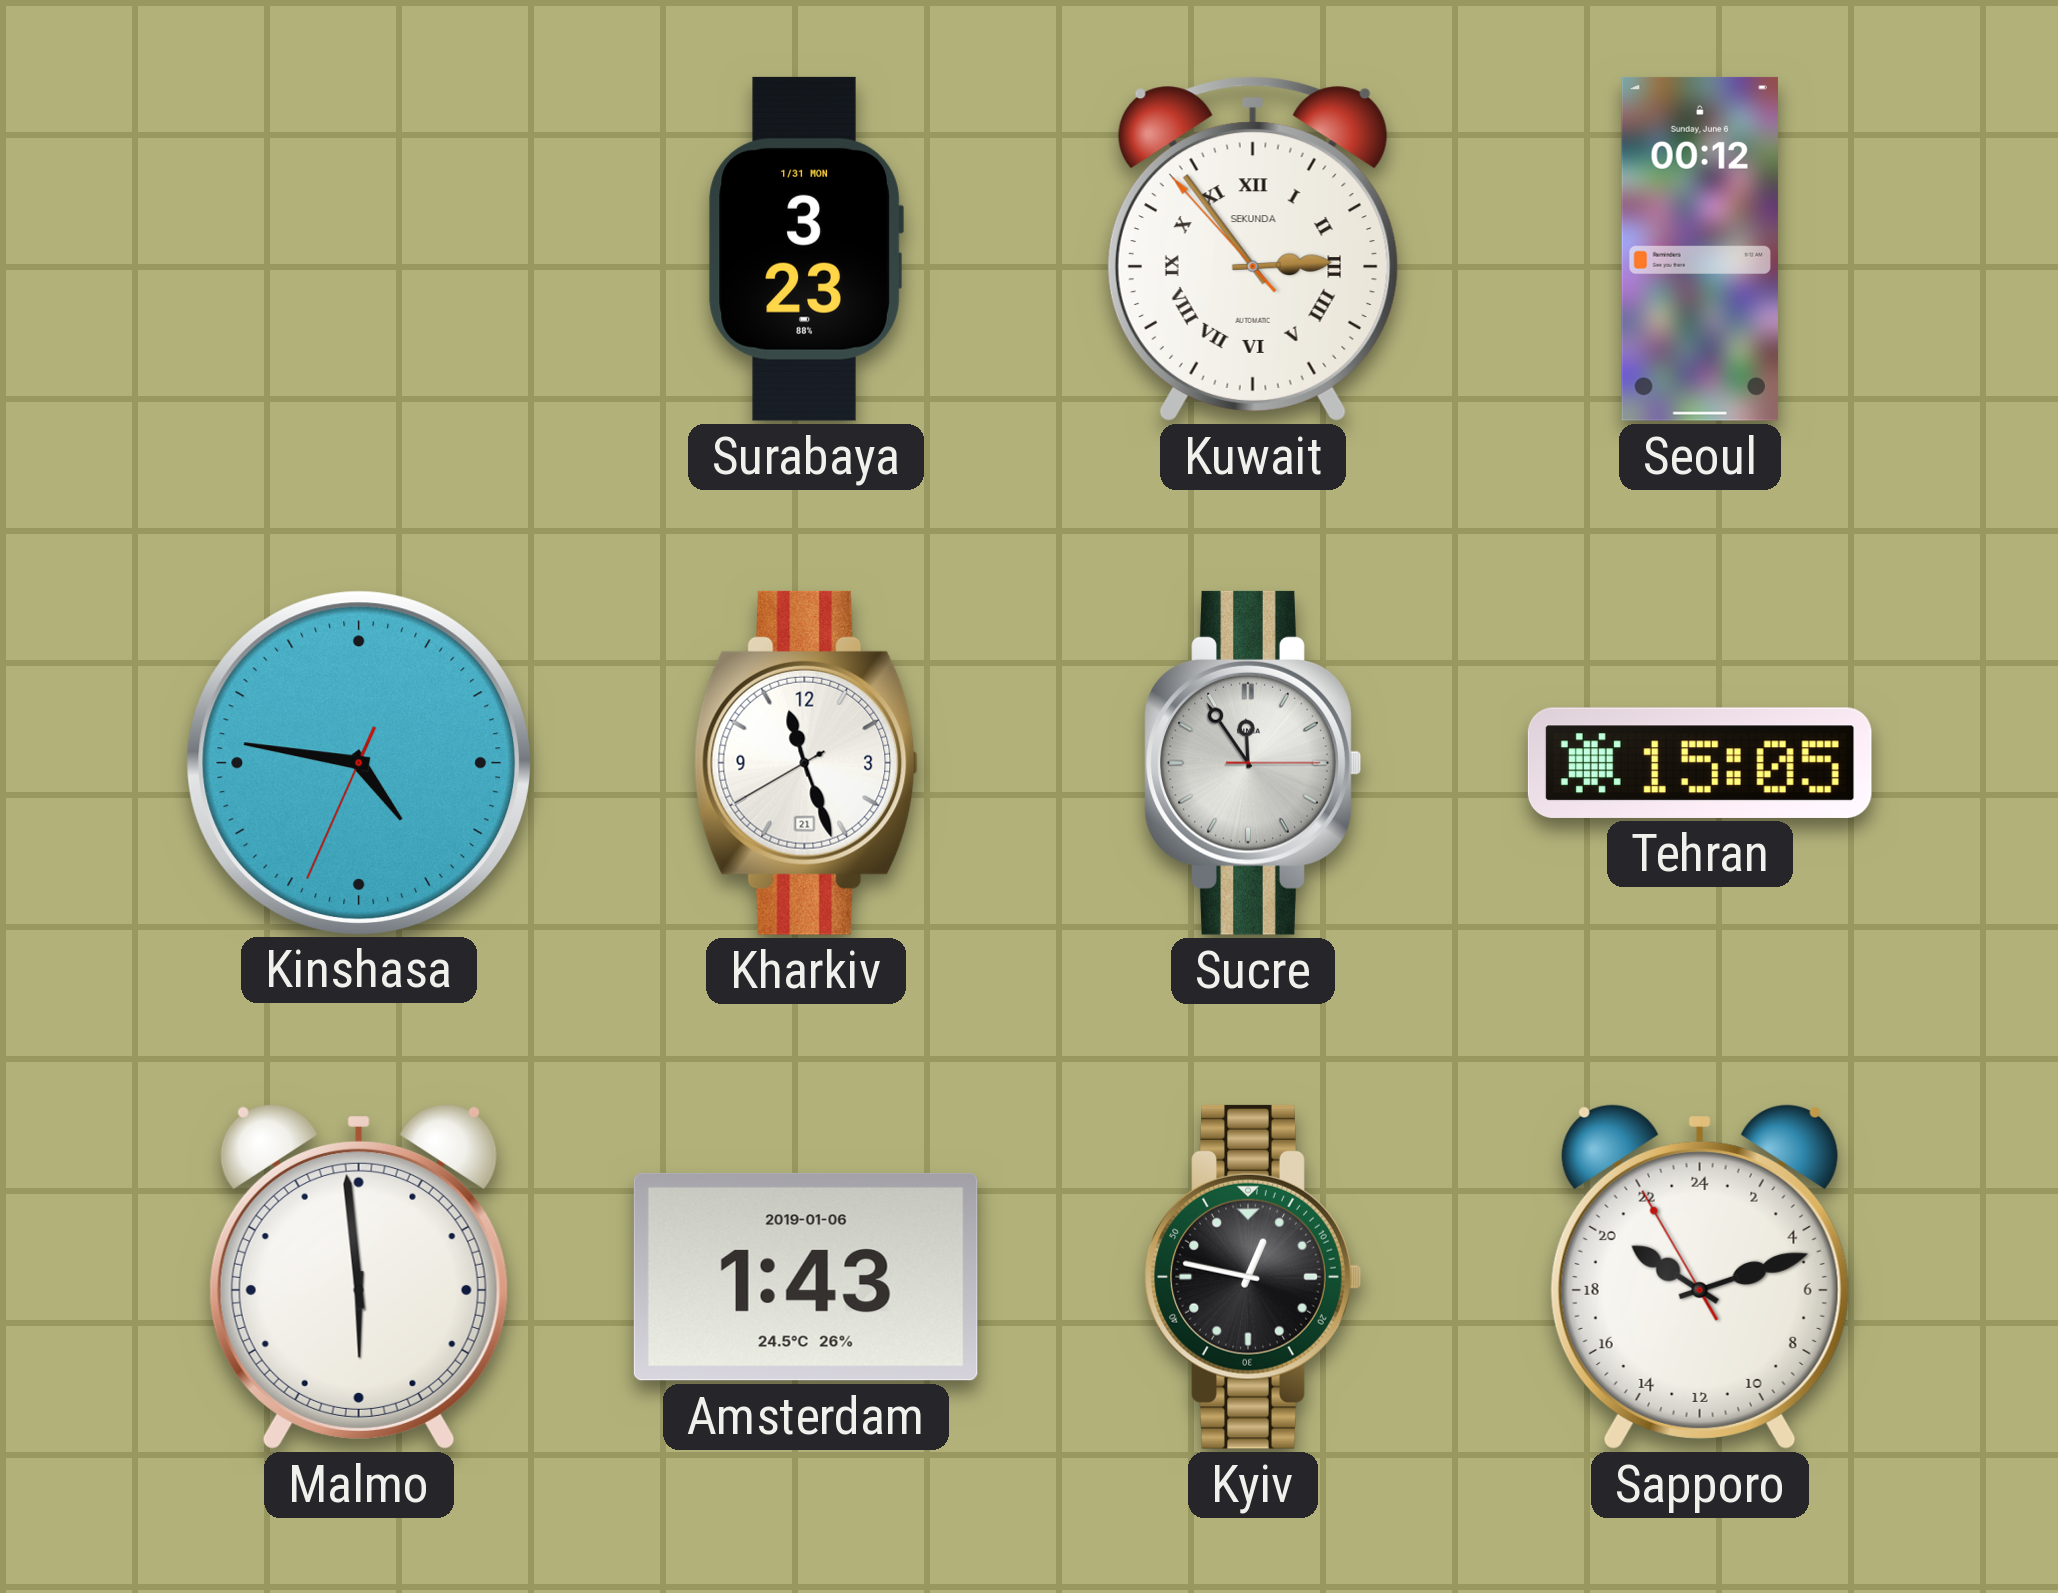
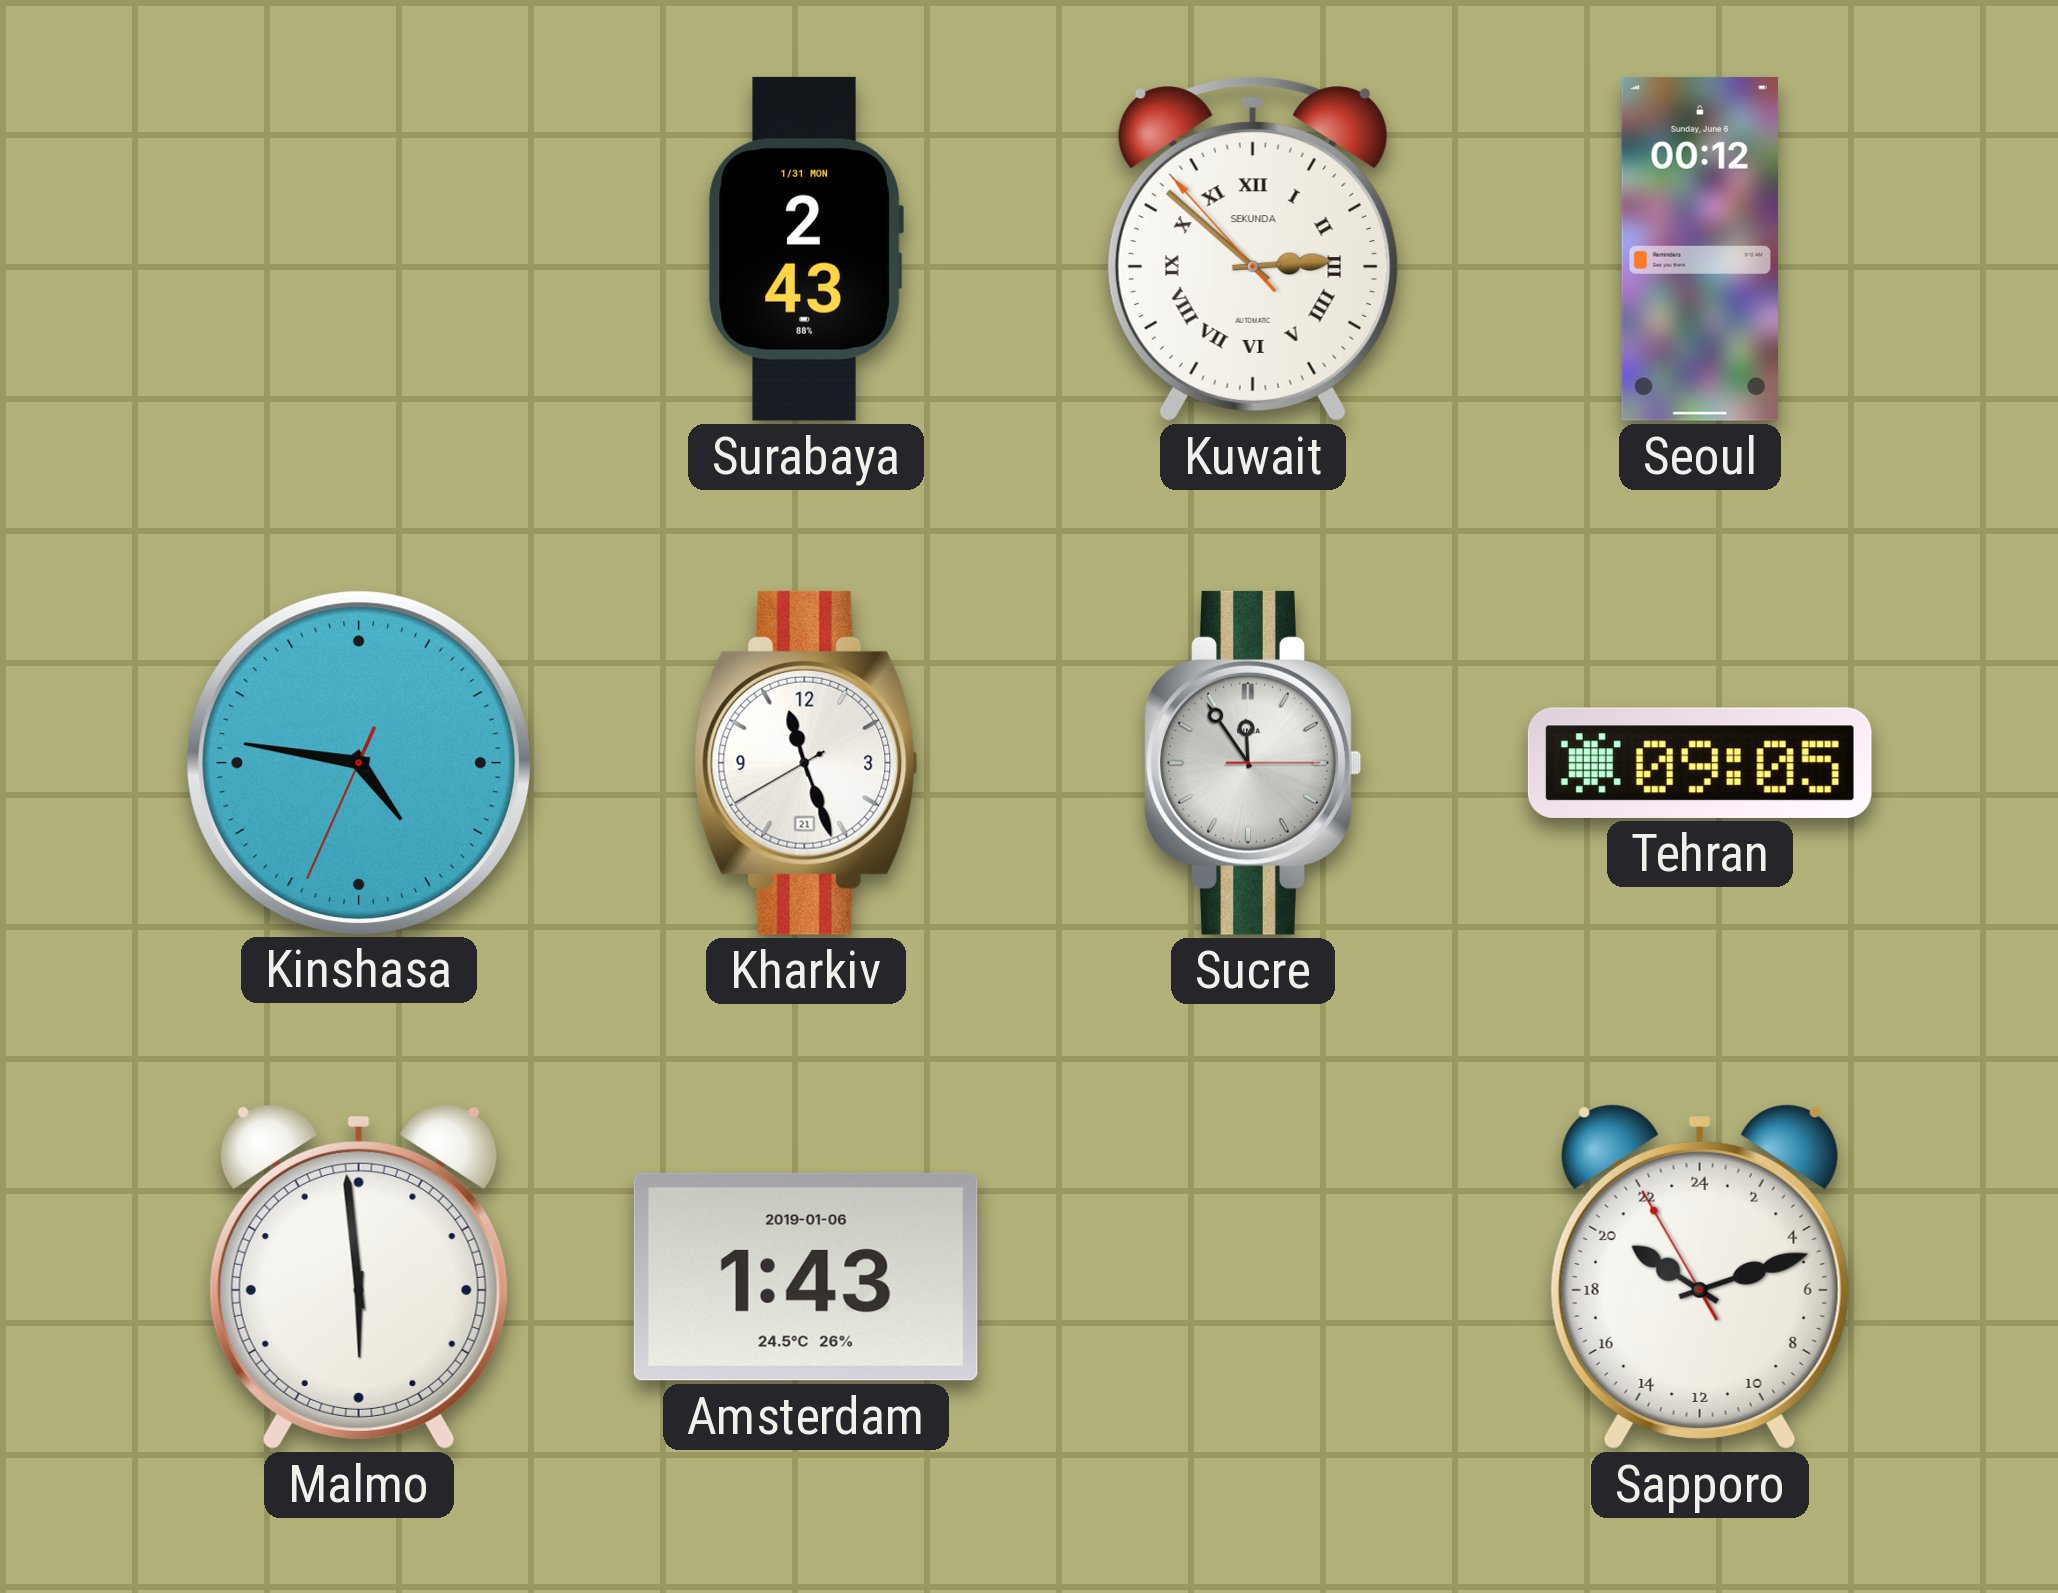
Surabaya: 3:23 -> 2:43 (806, 249)
Kuwait: 2:53 -> 2:51 (1253, 249)
Tehran: 15:05 -> 09:05 (1700, 763)
Kyiv: 12:47 -> none (1253, 1277)
